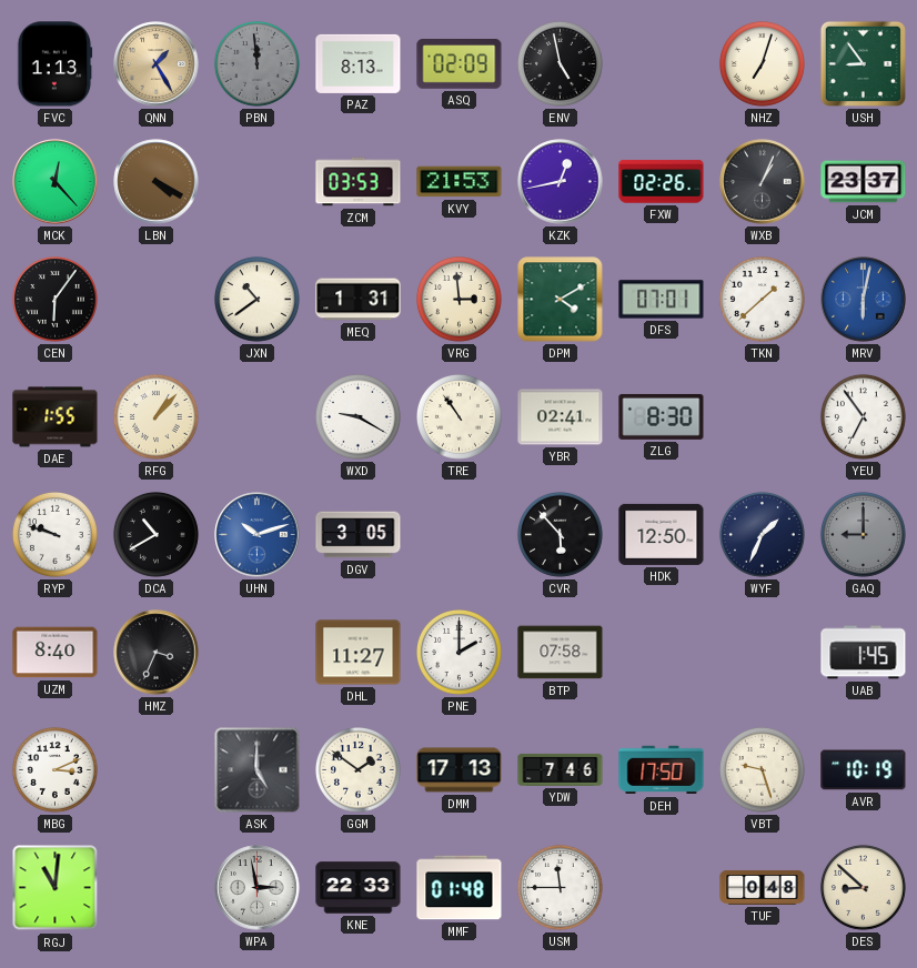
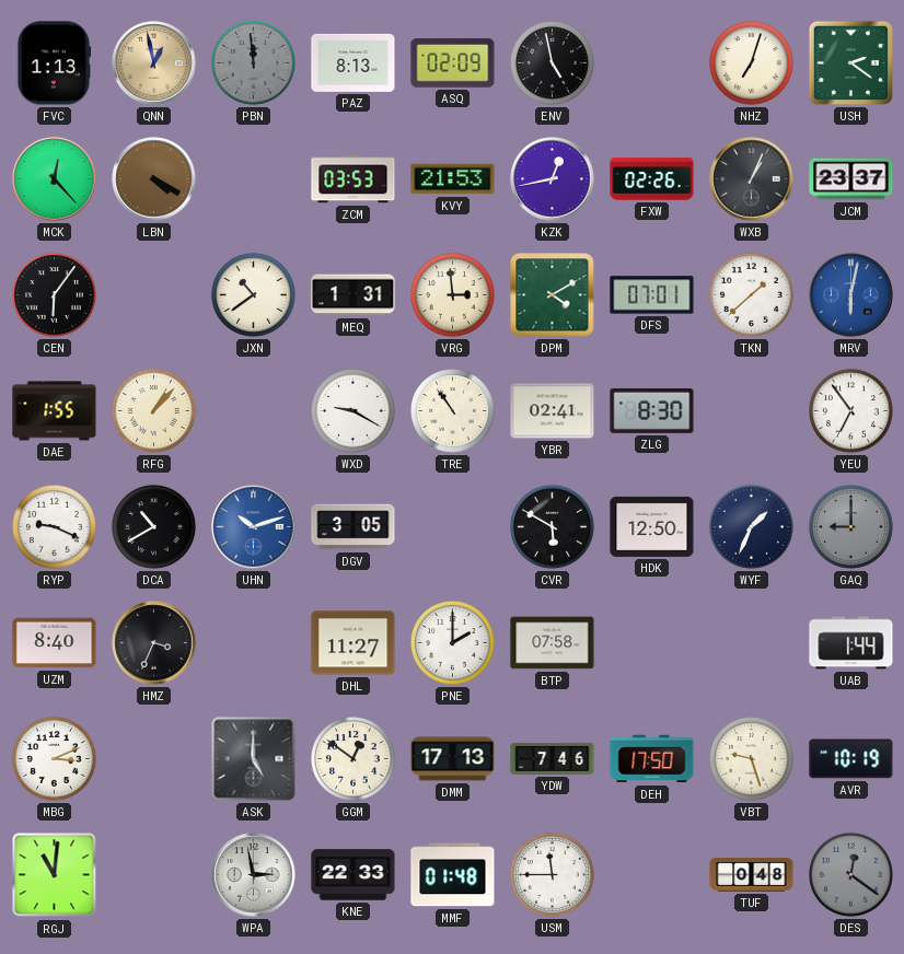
QNN: 1:25 -> 12:58 (154, 63)
USH: 8:54 -> 2:21 (850, 62)
RYP: 9:48 -> 9:19 (55, 527)
CVR: 5:53 -> 5:50 (553, 527)
UAB: 1:45 -> 1:44 (851, 643)
GGM: 1:51 -> 12:51 (354, 759)
DES: 8:52 -> 12:21 (851, 875)
DES dial: cream -> grey (851, 875)
